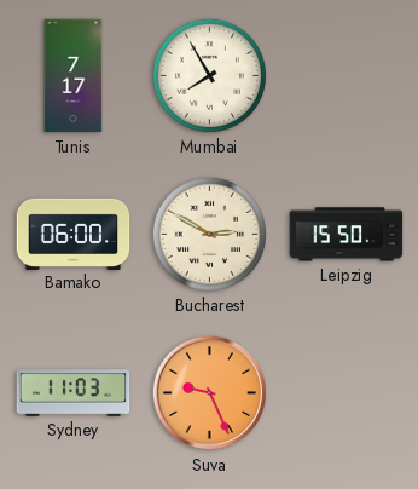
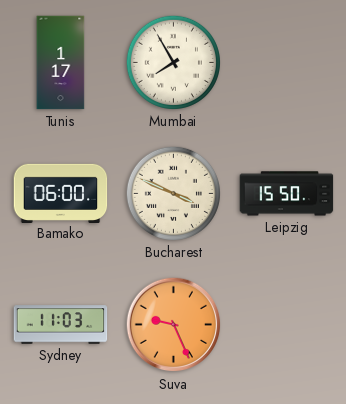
Tunis: 7:17 -> 1:17 (61, 63)
Bucharest: 2:50 -> 3:49 (173, 193)
